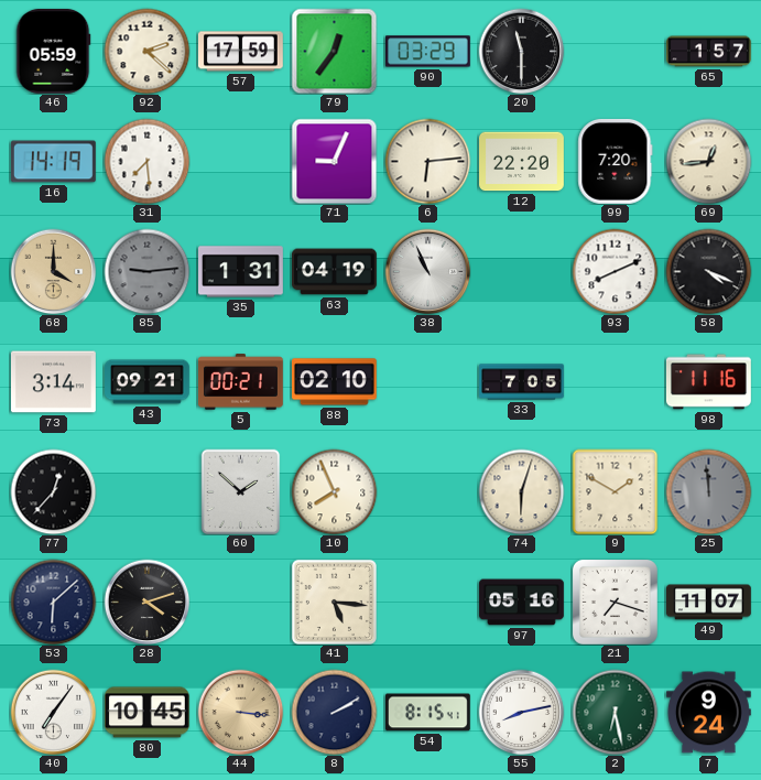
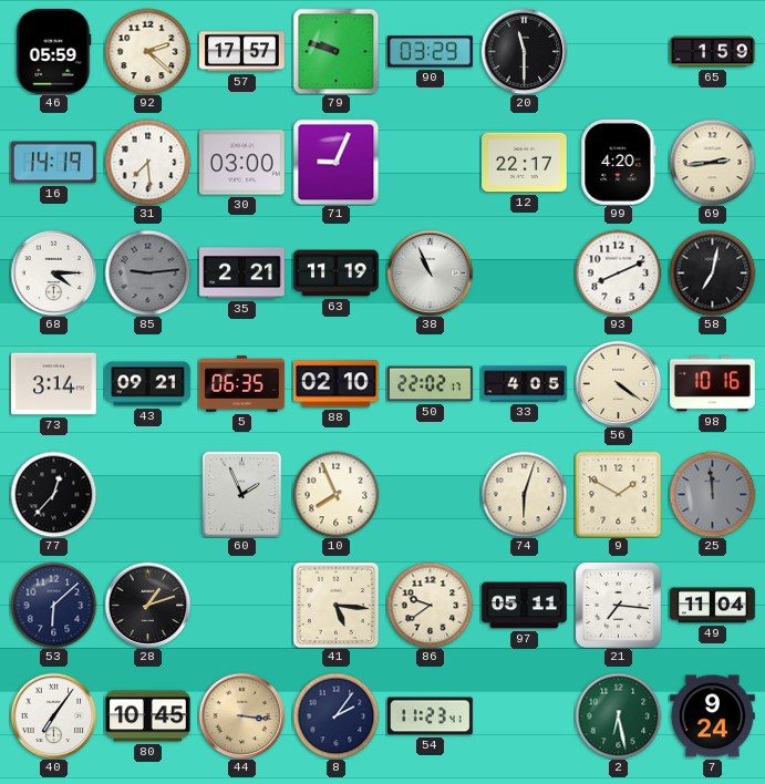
57: 17:59 -> 17:57 (241, 52)
79: 12:36 -> 9:48 (335, 51)
65: 1:57 -> 1:59 (713, 52)
30: none -> 03:00 (241, 163)
6: 6:14 -> none (427, 161)
12: 22:20 -> 22:17 (525, 163)
99: 7:20 -> 4:20 (619, 162)
69: 12:44 -> 2:44 (712, 162)
68: 4:00 -> 4:15 (53, 272)
68 dial: champagne -> white (53, 272)
35: 1:31 -> 2:21 (242, 274)
63: 04:19 -> 11:19 (337, 274)
58: 4:19 -> 7:02 (712, 272)
5: 00:21 -> 06:35 (241, 384)
50: none -> 22:02 (431, 384)
33: 7:05 -> 4:05 (525, 384)
56: none -> 4:21 (618, 383)
98: 11:16 -> 10:16 (712, 384)
60: 1:52 -> 1:56 (242, 494)
28: 4:12 -> 1:12 (147, 605)
86: none -> 9:39 (430, 605)
97: 05:16 -> 05:11 (525, 606)
21: 7:18 -> 7:16 (618, 605)
49: 11:07 -> 11:04 (713, 606)
8: 2:10 -> 2:06 (335, 715)
54: 8:15 -> 11:23 (430, 716)
55: 8:13 -> none (521, 712)
